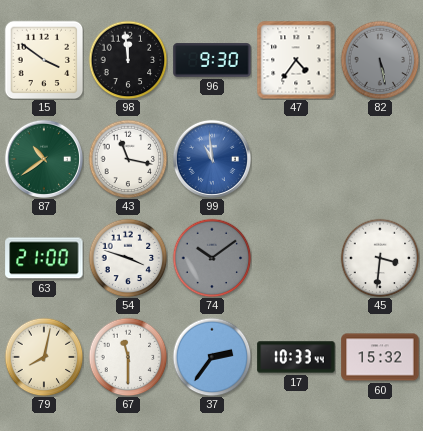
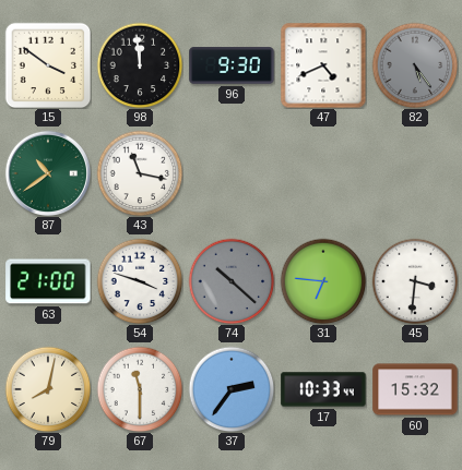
47: 4:36 -> 4:41 (323, 65)
82: 5:28 -> 5:24 (415, 65)
99: 10:59 -> none (212, 159)
74: 10:09 -> 10:22 (232, 281)
31: none -> 6:46 (323, 281)
